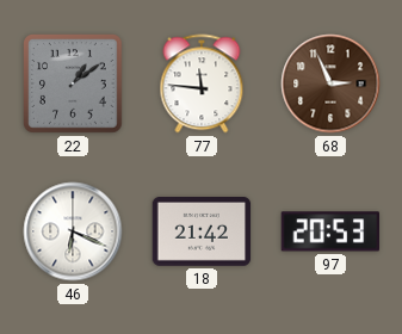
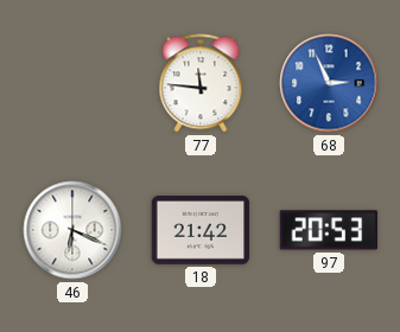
22: 1:09 -> none (74, 85)
68 dial: brown -> blue (329, 83)
